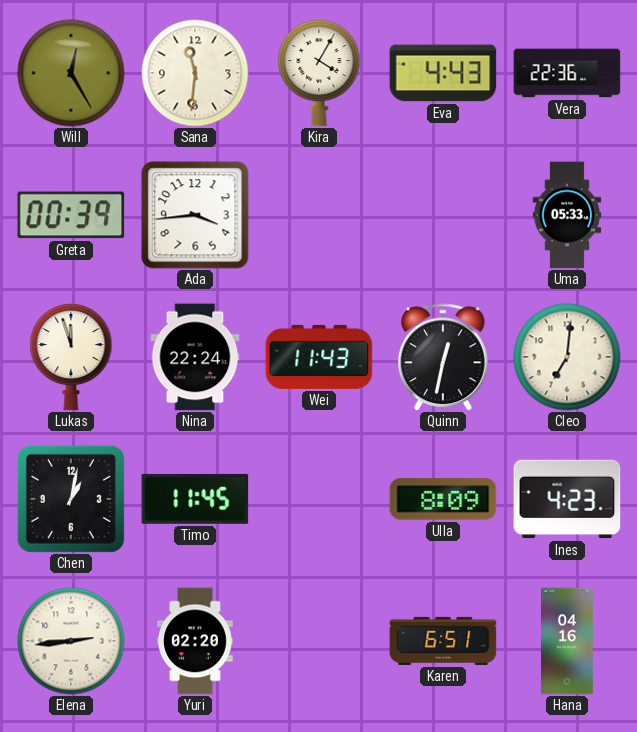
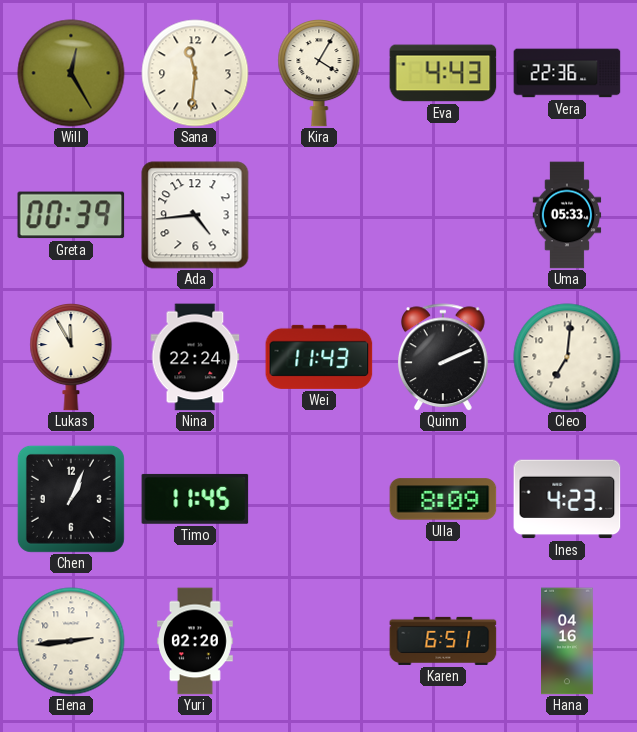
Ada: 3:44 -> 4:44 (195, 215)
Lukas: 11:57 -> 11:55 (71, 358)
Quinn: 12:32 -> 2:11 (443, 357)
Chen: 1:02 -> 1:04 (71, 499)
